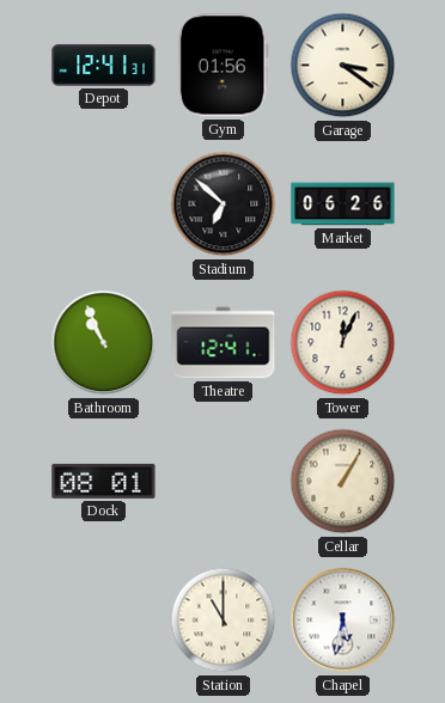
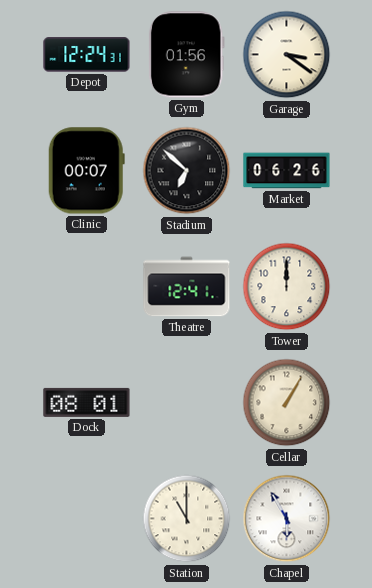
Depot: 12:41 -> 12:24 (87, 55)
Clinic: none -> 00:07 (86, 171)
Bathroom: 10:56 -> none (104, 343)
Tower: 12:04 -> 12:00 (287, 287)
Chapel: 5:32 -> 5:55 (287, 519)
